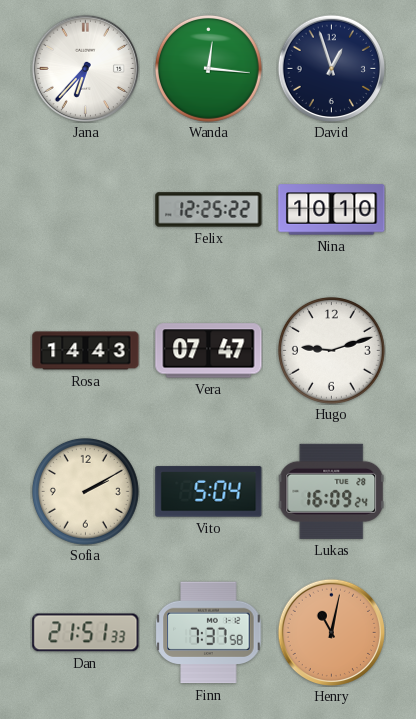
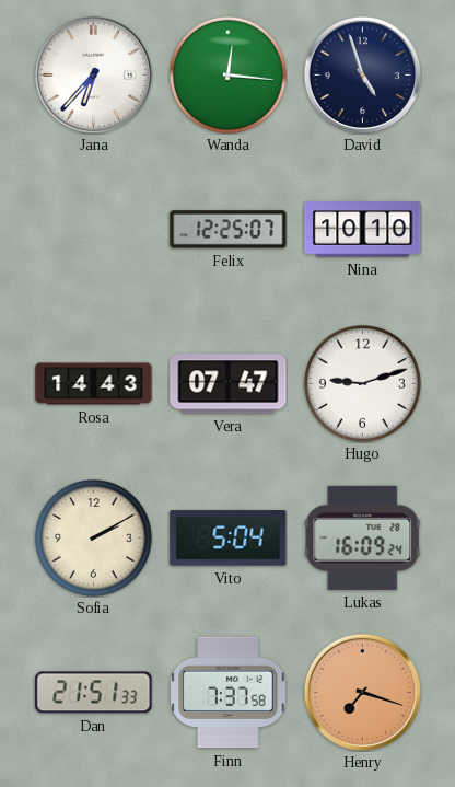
David: 12:57 -> 4:57 (362, 74)
Felix: 12:25:22 -> 12:25:07 (229, 230)
Henry: 11:02 -> 7:18 (362, 692)
